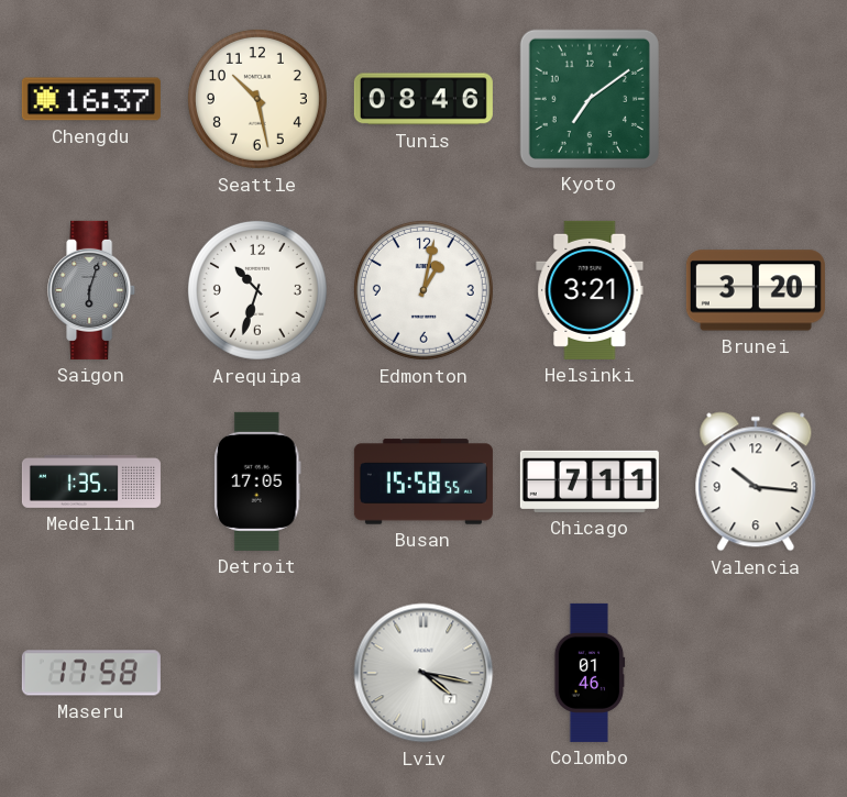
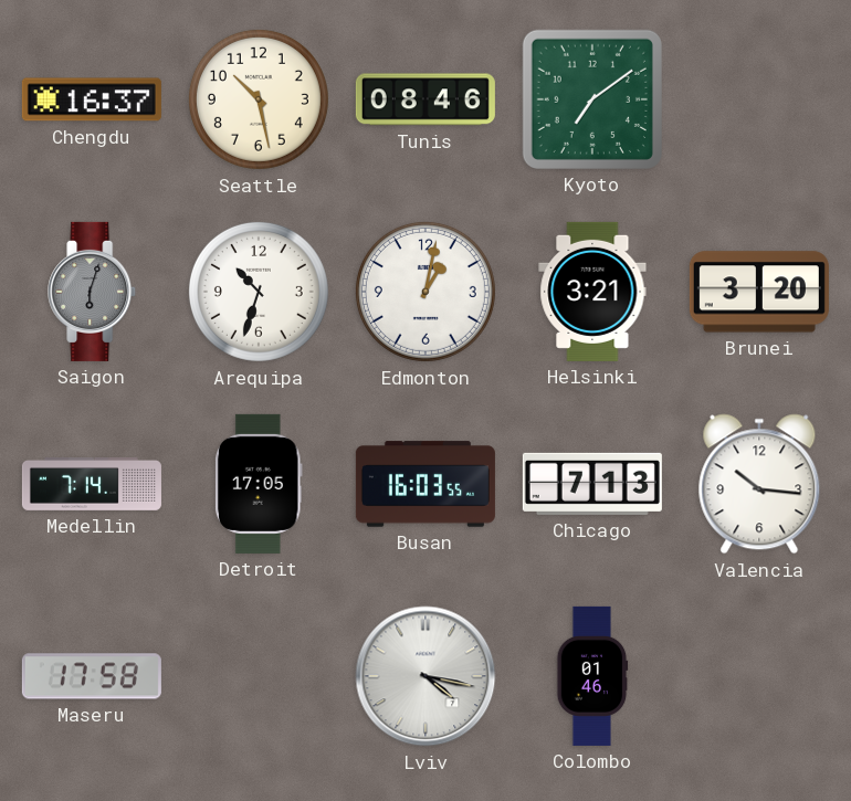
Medellin: 1:35 -> 7:14 (92, 484)
Busan: 15:58 -> 16:03 (426, 484)
Chicago: 7:11 -> 7:13 (592, 484)
